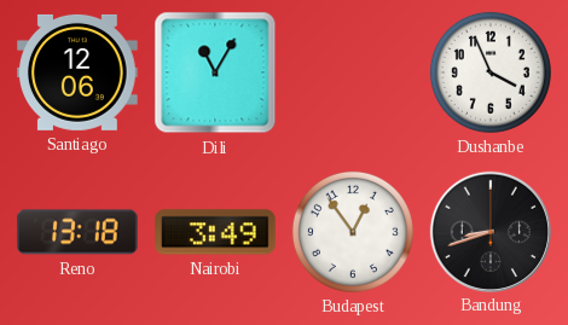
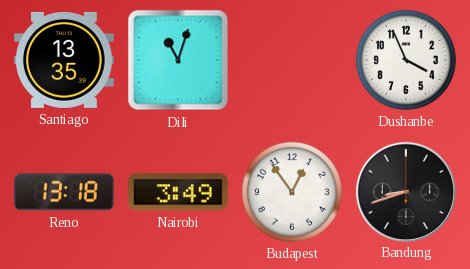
Santiago: 12:06 -> 13:35 (65, 60)
Dili: 11:05 -> 11:03 (178, 60)
